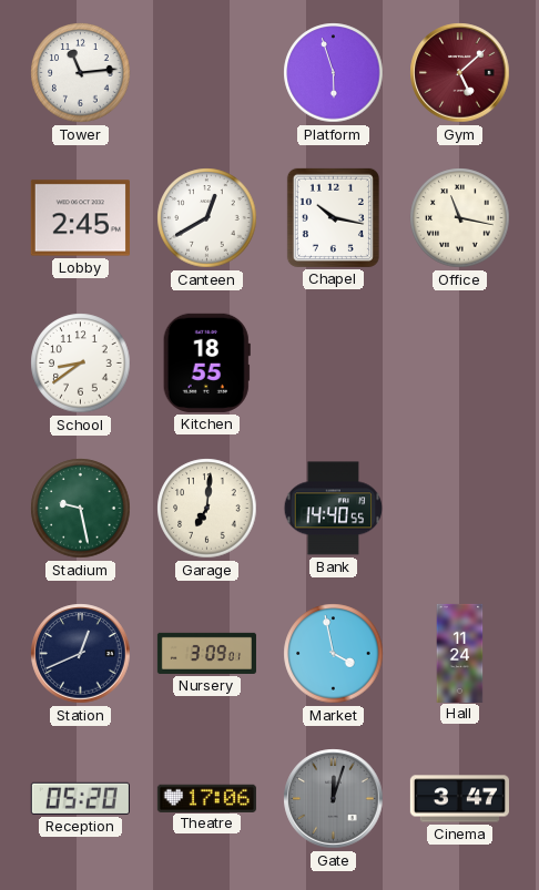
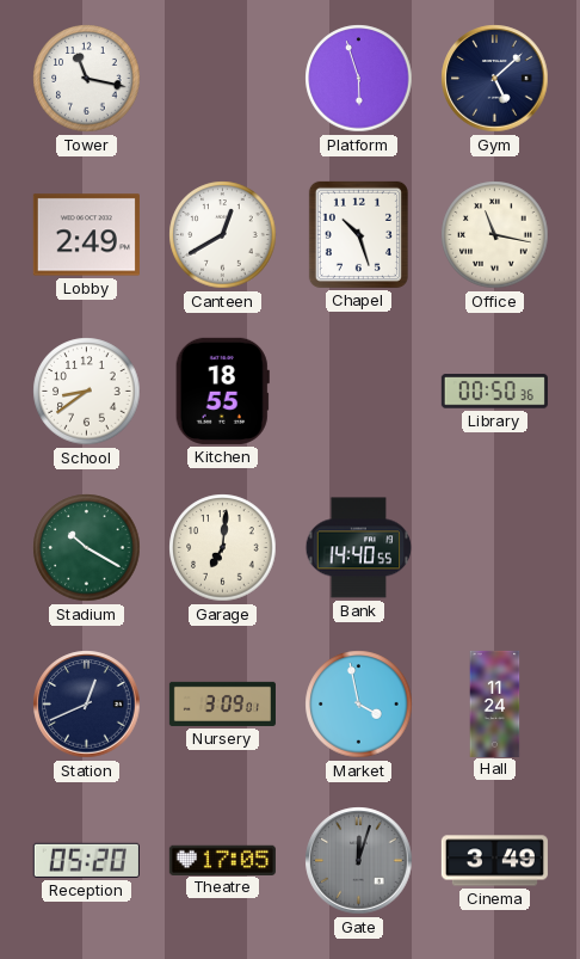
Tower: 11:14 -> 11:17 (87, 79)
Gym dial: burgundy -> navy (495, 79)
Lobby: 2:45 -> 2:49 (86, 235)
Chapel: 10:17 -> 10:27 (358, 234)
Library: none -> 00:50 (494, 392)
Stadium: 9:28 -> 10:20 (87, 548)
Theatre: 17:06 -> 17:05 (222, 860)
Cinema: 3:47 -> 3:49 (494, 861)
